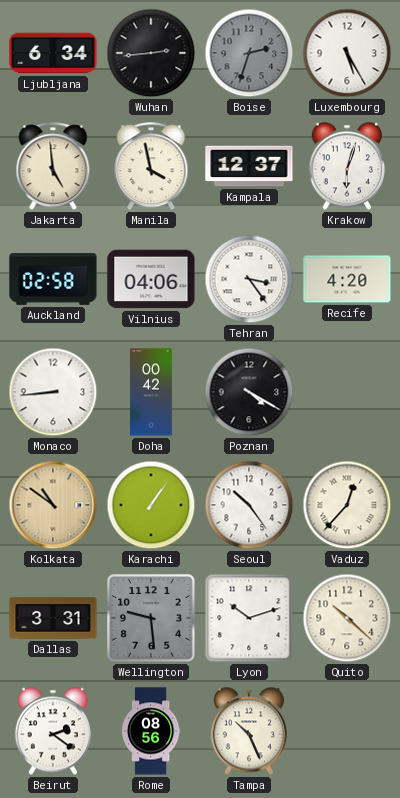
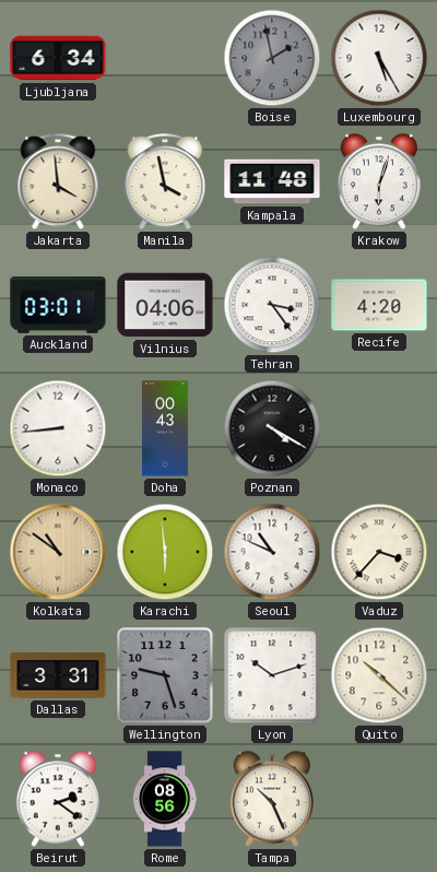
Wuhan: 2:44 -> none (151, 53)
Boise: 2:33 -> 1:58 (272, 58)
Jakarta: 4:59 -> 3:59 (58, 182)
Kampala: 12:37 -> 11:48 (272, 181)
Auckland: 02:58 -> 03:01 (58, 306)
Doha: 00:42 -> 00:43 (165, 428)
Karachi: 1:06 -> 5:59 (165, 552)
Seoul: 10:24 -> 10:49 (272, 552)
Vaduz: 12:37 -> 3:37 (379, 552)
Wellington: 9:29 -> 9:27 (165, 675)
